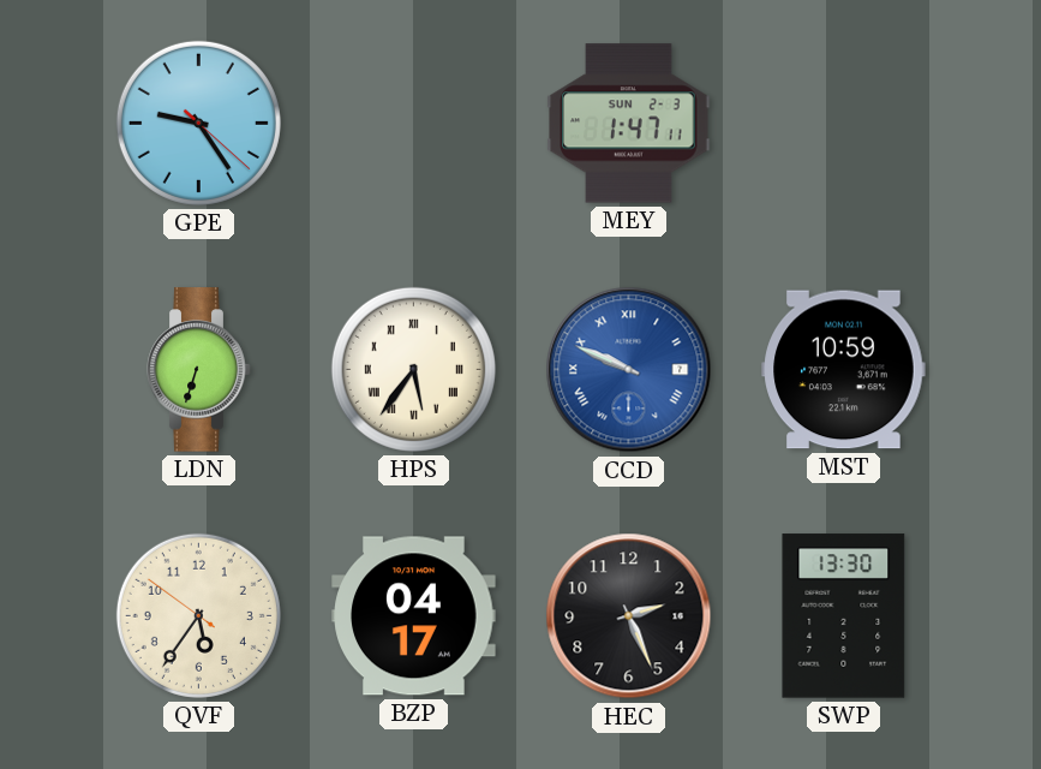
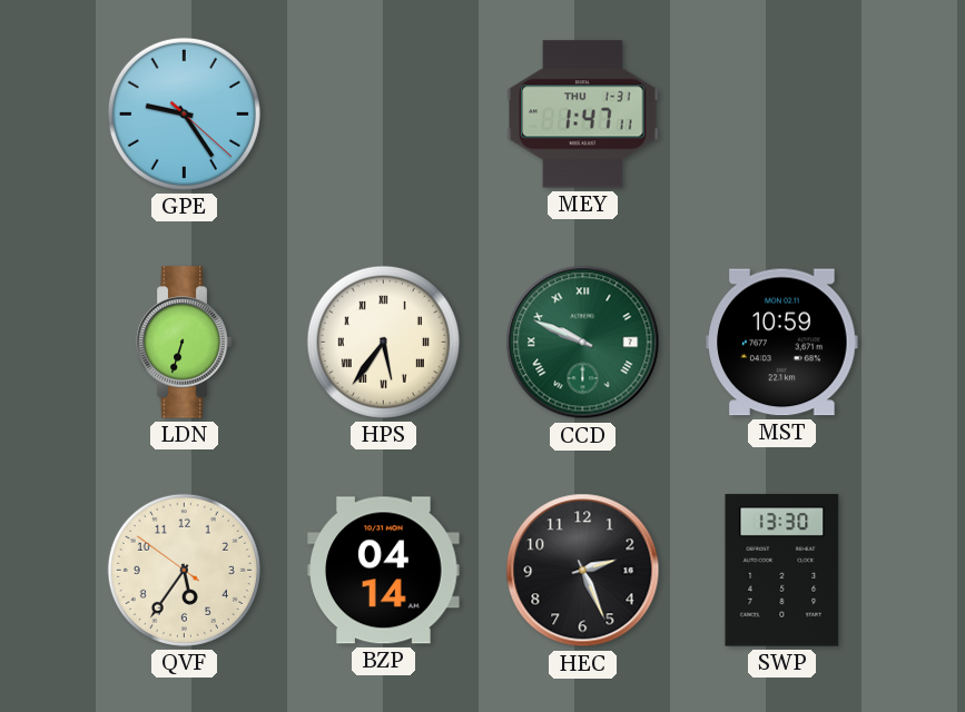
MEY date: SUN 2-3 -> THU 1-31 (583, 115)
CCD dial: blue -> green (583, 343)
BZP: 04:17 -> 04:14 (384, 571)
